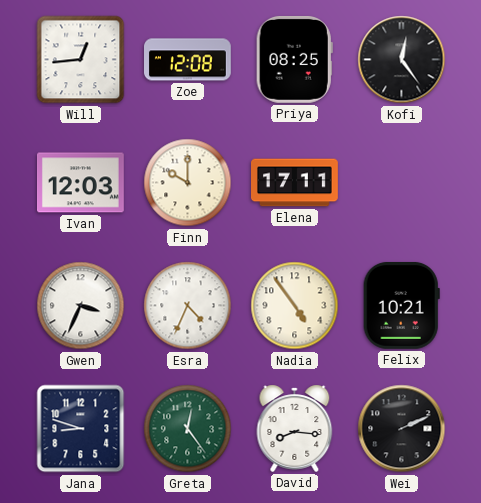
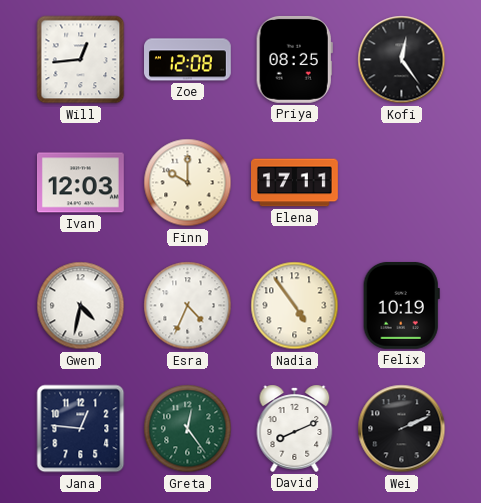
Gwen: 3:34 -> 4:32 (81, 306)
Felix: 10:21 -> 10:19 (401, 305)
Jana: 8:48 -> 12:46 (81, 429)
David: 8:16 -> 8:11 (295, 428)
